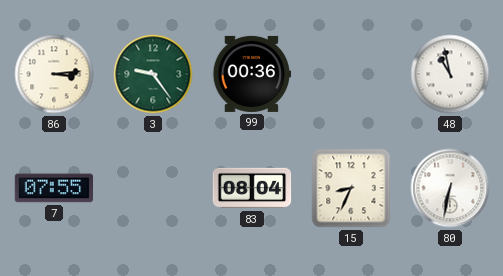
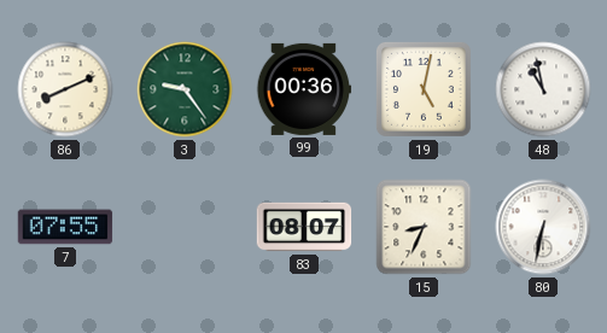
86: 3:14 -> 8:11 (65, 89)
19: none -> 5:02 (424, 89)
83: 08:04 -> 08:07 (304, 227)
